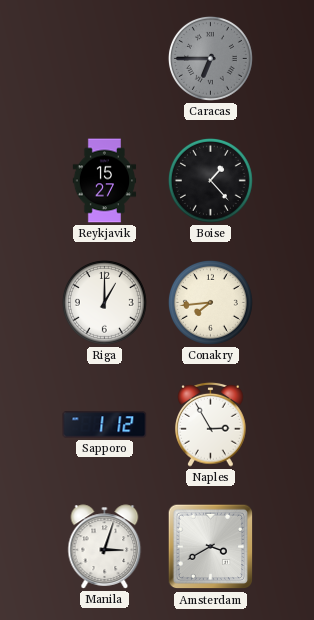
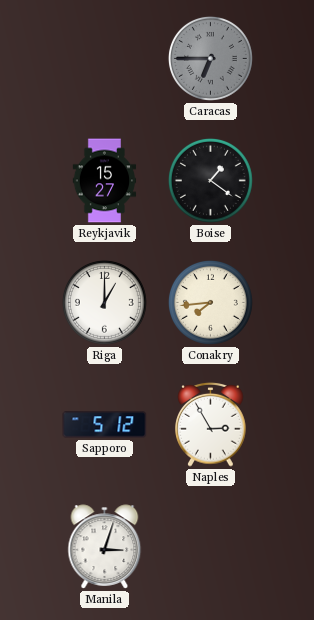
Boise: 1:23 -> 1:21 (210, 180)
Sapporo: 1:12 -> 5:12 (105, 425)
Amsterdam: 3:40 -> none (211, 547)
